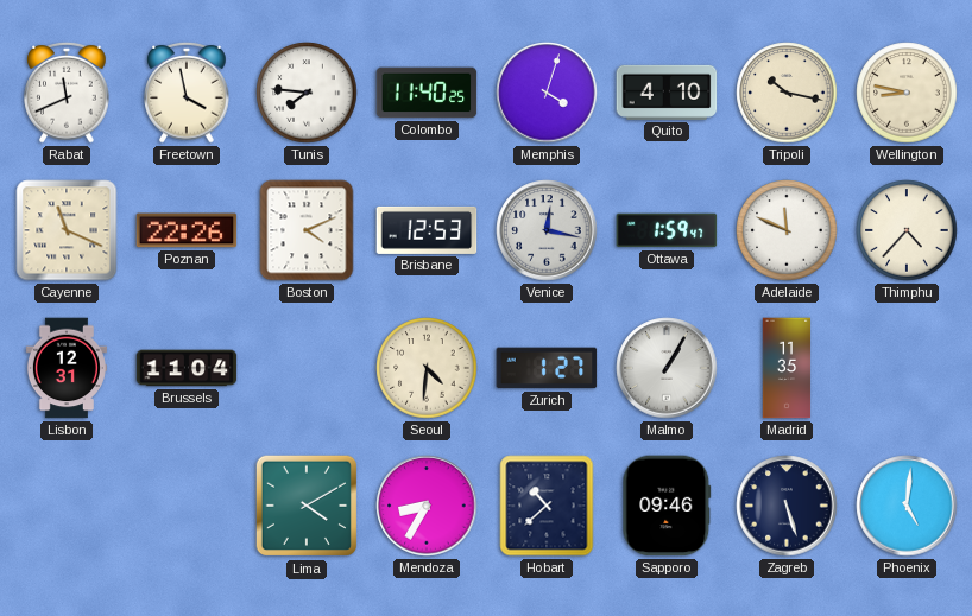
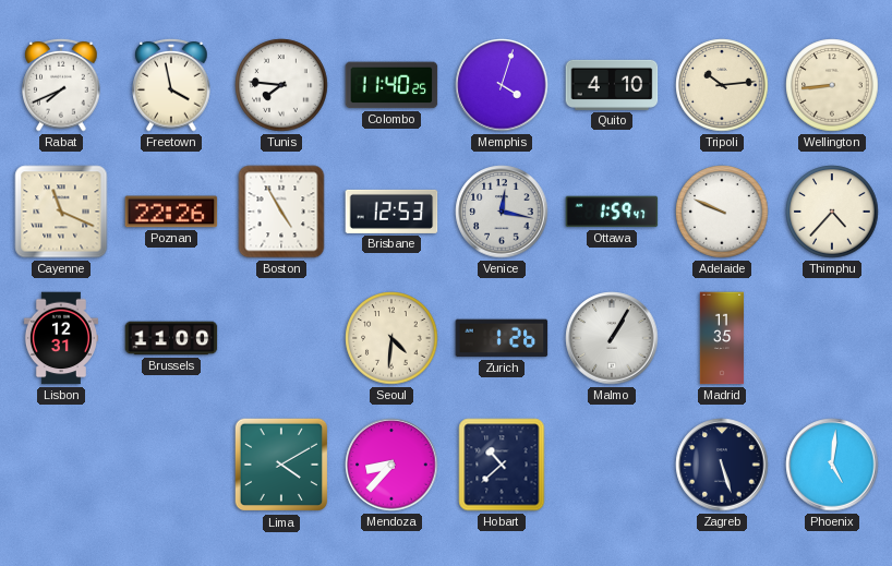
Rabat: 11:41 -> 7:41 (61, 85)
Tripoli: 10:17 -> 10:14 (722, 85)
Wellington: 8:47 -> 8:44 (832, 85)
Boston: 4:11 -> 4:55 (281, 212)
Adelaide: 11:49 -> 9:49 (722, 212)
Brussels: 11:04 -> 11:00 (171, 338)
Zurich: 1:27 -> 1:26 (502, 338)
Mendoza: 8:35 -> 8:37 (391, 465)
Sapporo: 09:46 -> none (667, 506)
